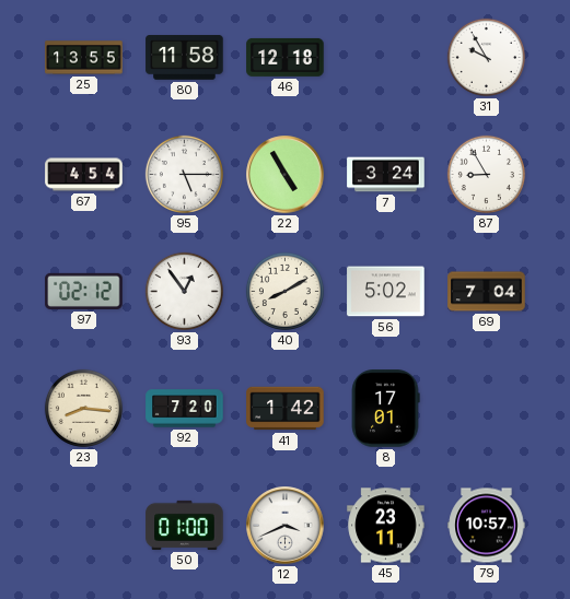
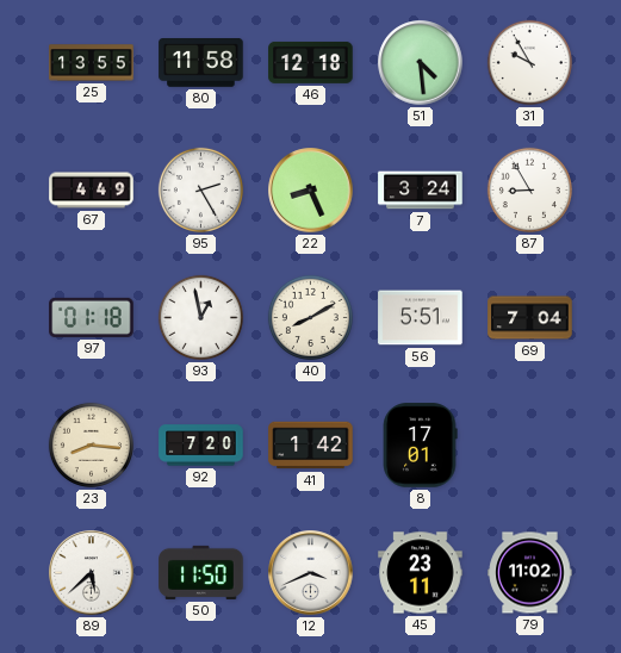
51: none -> 4:29 (421, 63)
67: 4:54 -> 4:49 (92, 191)
95: 5:15 -> 2:25 (200, 189)
22: 4:55 -> 8:26 (311, 191)
97: 02:12 -> 01:18 (92, 317)
93: 12:54 -> 12:58 (200, 317)
56: 5:02 -> 5:51 (421, 318)
89: none -> 5:38 (92, 573)
50: 01:00 -> 11:50 (201, 572)
79: 10:57 -> 11:02 (530, 573)
